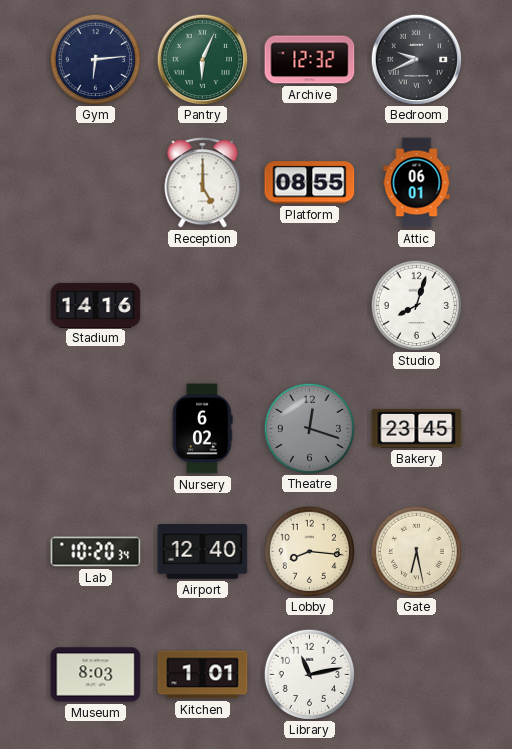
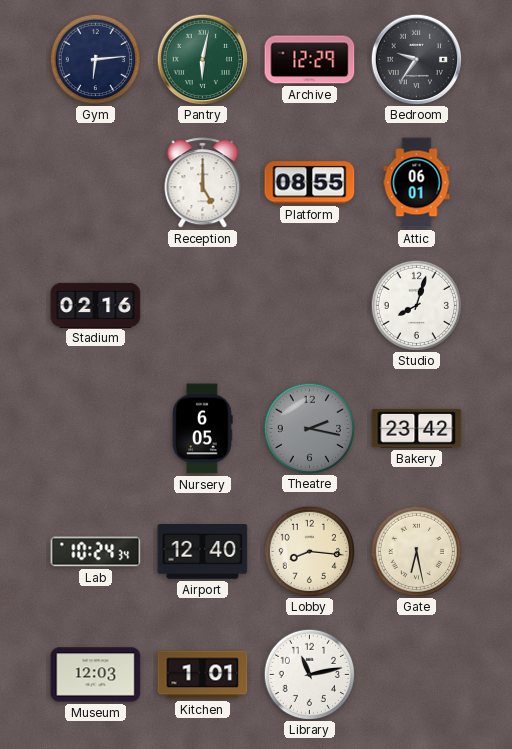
Pantry: 6:04 -> 6:02 (202, 59)
Archive: 12:32 -> 12:29 (310, 60)
Bedroom: 9:41 -> 9:36 (416, 59)
Stadium: 14:16 -> 02:16 (96, 305)
Nursery: 6:02 -> 6:05 (202, 429)
Theatre: 12:18 -> 2:17 (309, 428)
Bakery: 23:45 -> 23:42 (417, 428)
Lab: 10:20 -> 10:24 (96, 552)
Museum: 8:03 -> 12:03 (96, 675)
